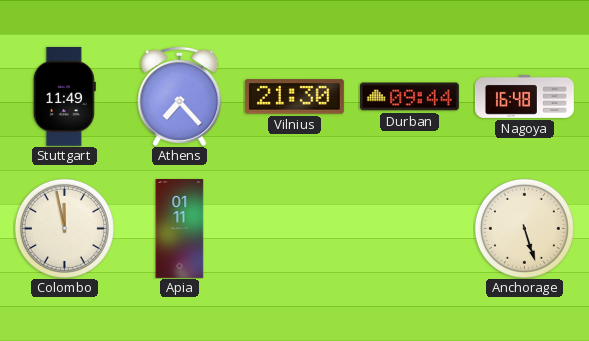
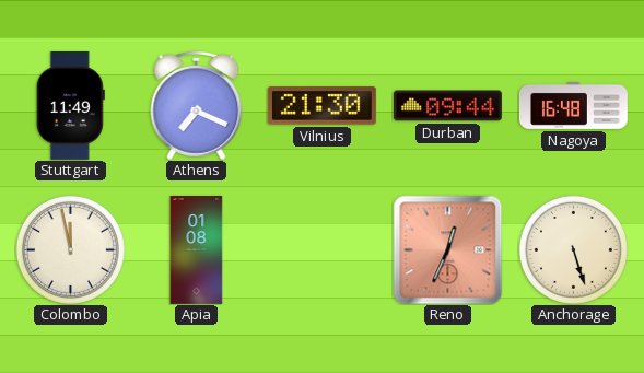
Athens: 7:23 -> 7:19 (197, 105)
Apia: 01:11 -> 01:08 (197, 250)
Reno: none -> 12:34 (447, 249)
